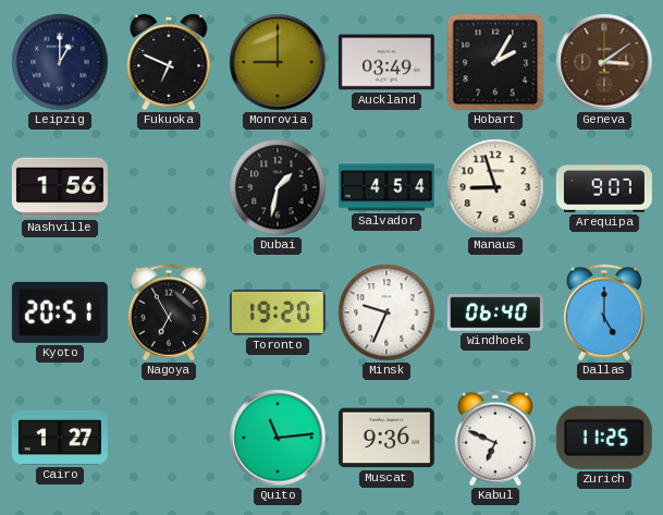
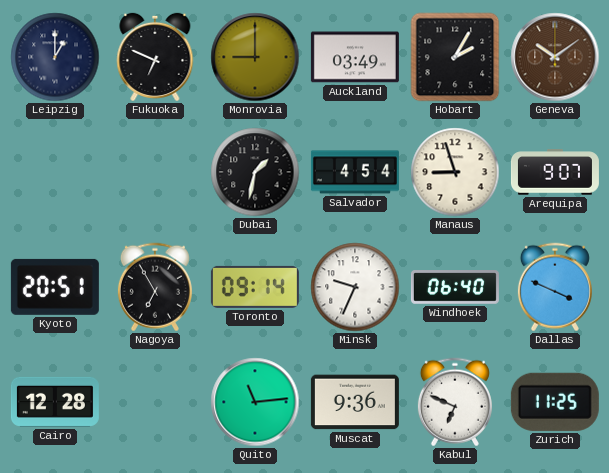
Geneva: 3:09 -> 10:09 (555, 57)
Nashville: 1:56 -> none (60, 187)
Toronto: 19:20 -> 09:14 (255, 287)
Dallas: 5:00 -> 3:49 (555, 287)
Cairo: 1:27 -> 12:28 (55, 402)
